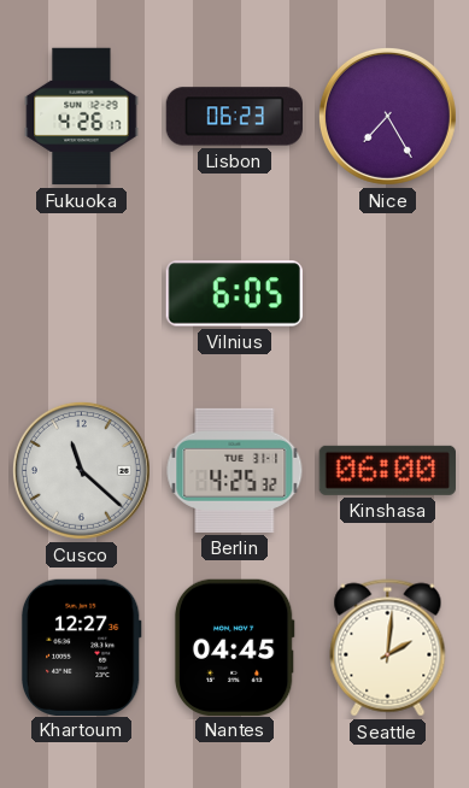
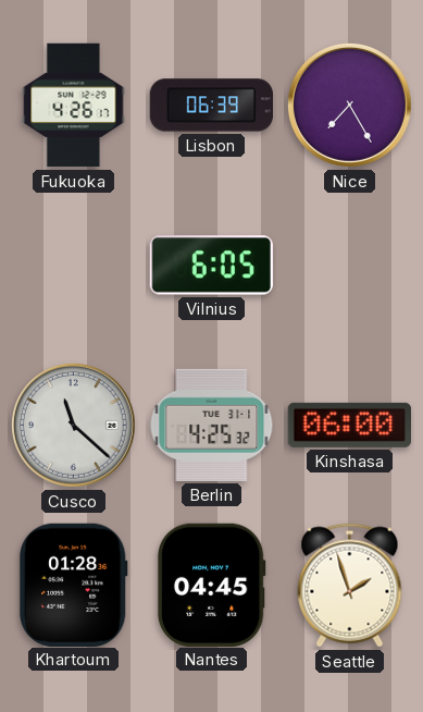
Lisbon: 06:23 -> 06:39 (211, 106)
Khartoum: 12:27 -> 01:28 (73, 585)
Seattle: 2:01 -> 1:57 (350, 586)
